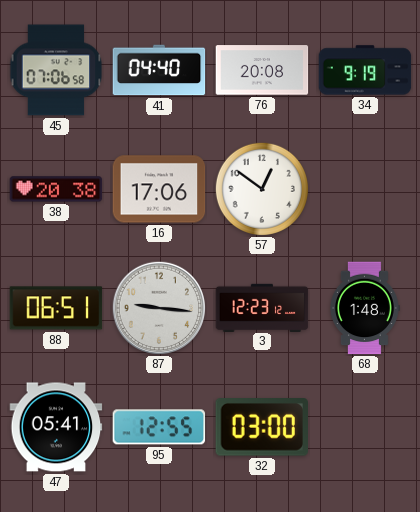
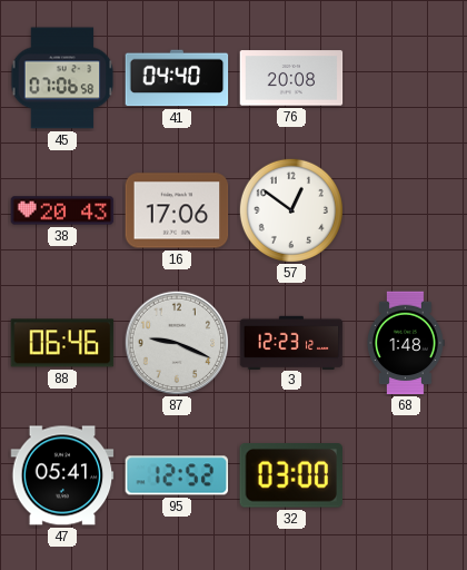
34: 9:19 -> none (365, 70)
38: 20:38 -> 20:43 (62, 210)
88: 06:51 -> 06:46 (62, 343)
87: 9:16 -> 9:19 (176, 342)
95: 12:55 -> 12:52 (177, 475)
